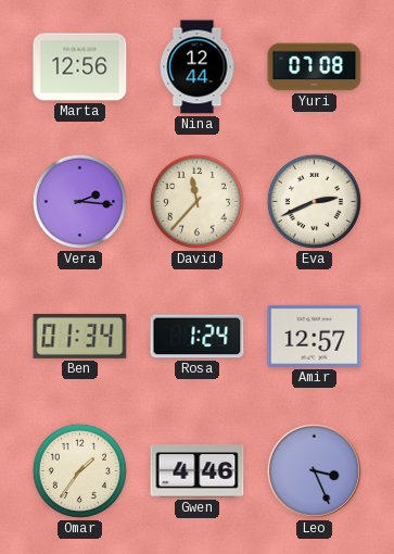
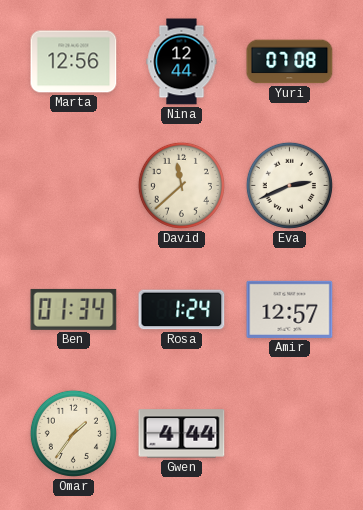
Vera: 2:16 -> none (79, 201)
David: 11:37 -> 11:38 (181, 185)
Gwen: 4:46 -> 4:44 (182, 434)
Leo: 3:26 -> none (314, 470)
